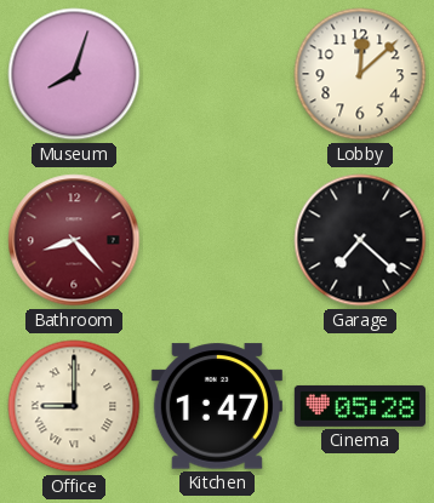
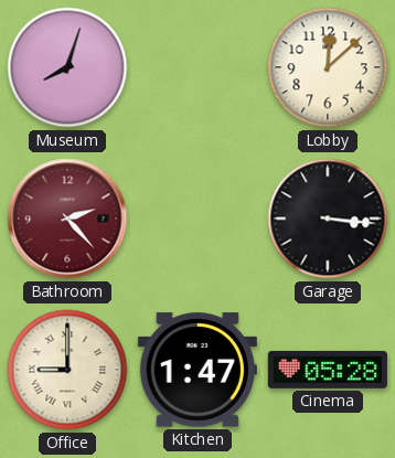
Bathroom: 8:23 -> 2:23 (67, 219)
Garage: 7:22 -> 3:16 (328, 219)
